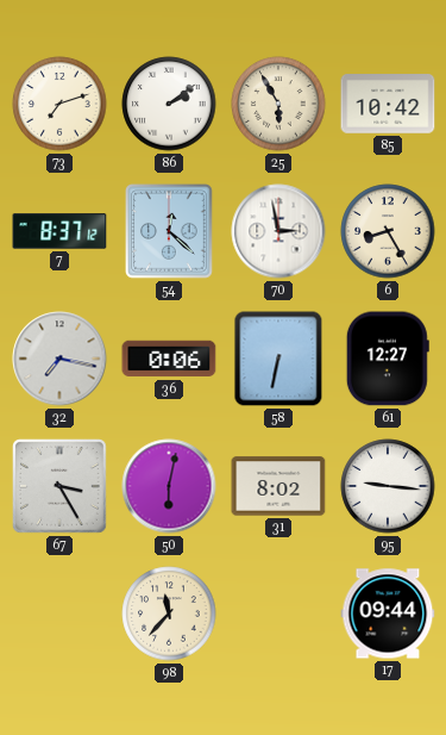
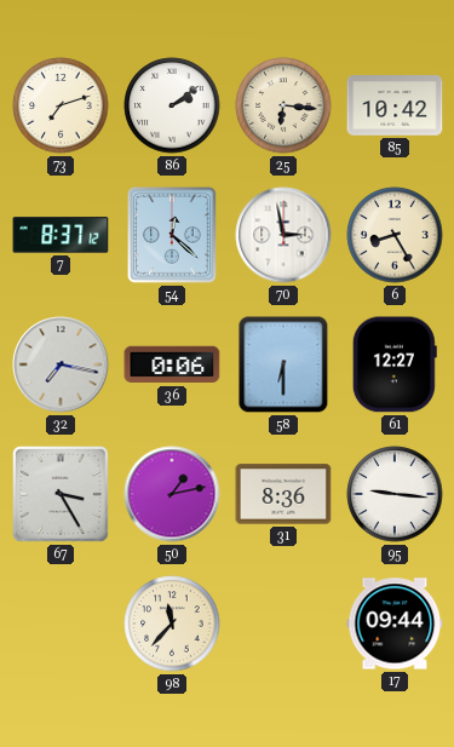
25: 5:55 -> 6:16 (283, 105)
58: 6:32 -> 6:30 (283, 364)
50: 6:02 -> 1:13 (172, 494)
31: 8:02 -> 8:36 (283, 494)
